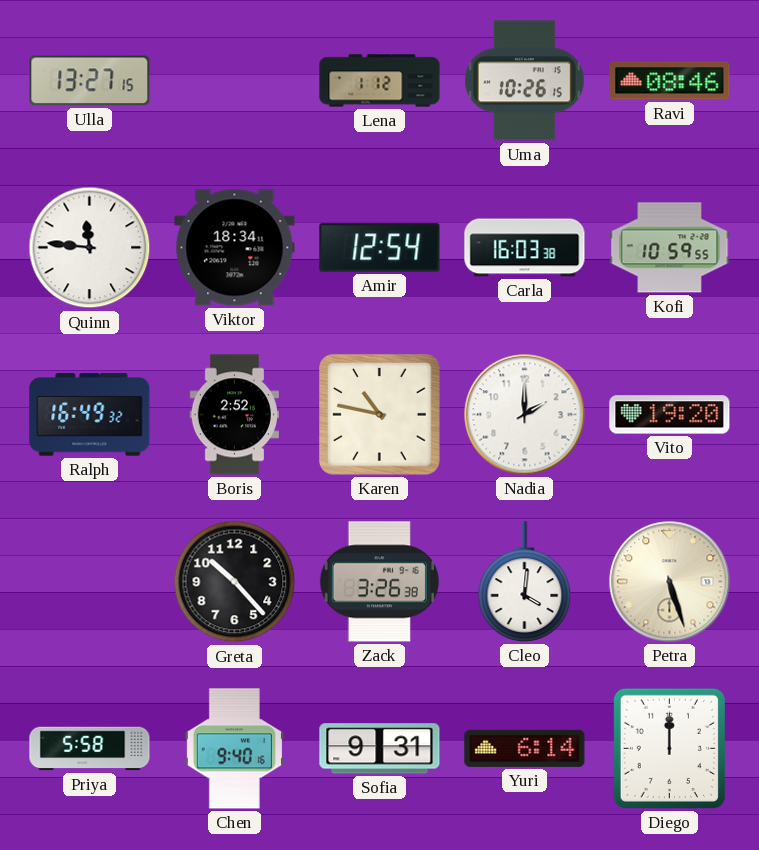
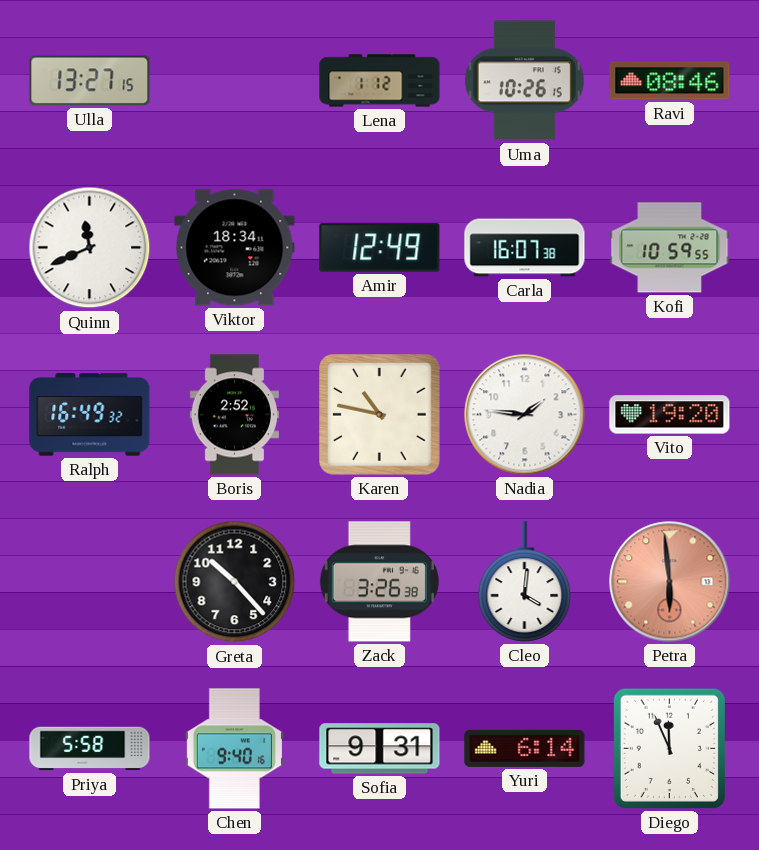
Quinn: 11:46 -> 11:41 (90, 248)
Amir: 12:54 -> 12:49 (380, 248)
Carla: 16:03 -> 16:07 (525, 248)
Nadia: 2:00 -> 1:46 (525, 415)
Petra: 5:27 -> 5:59 (670, 582)
Petra dial: cream -> salmon (670, 582)
Diego: 12:00 -> 11:56 (669, 748)
